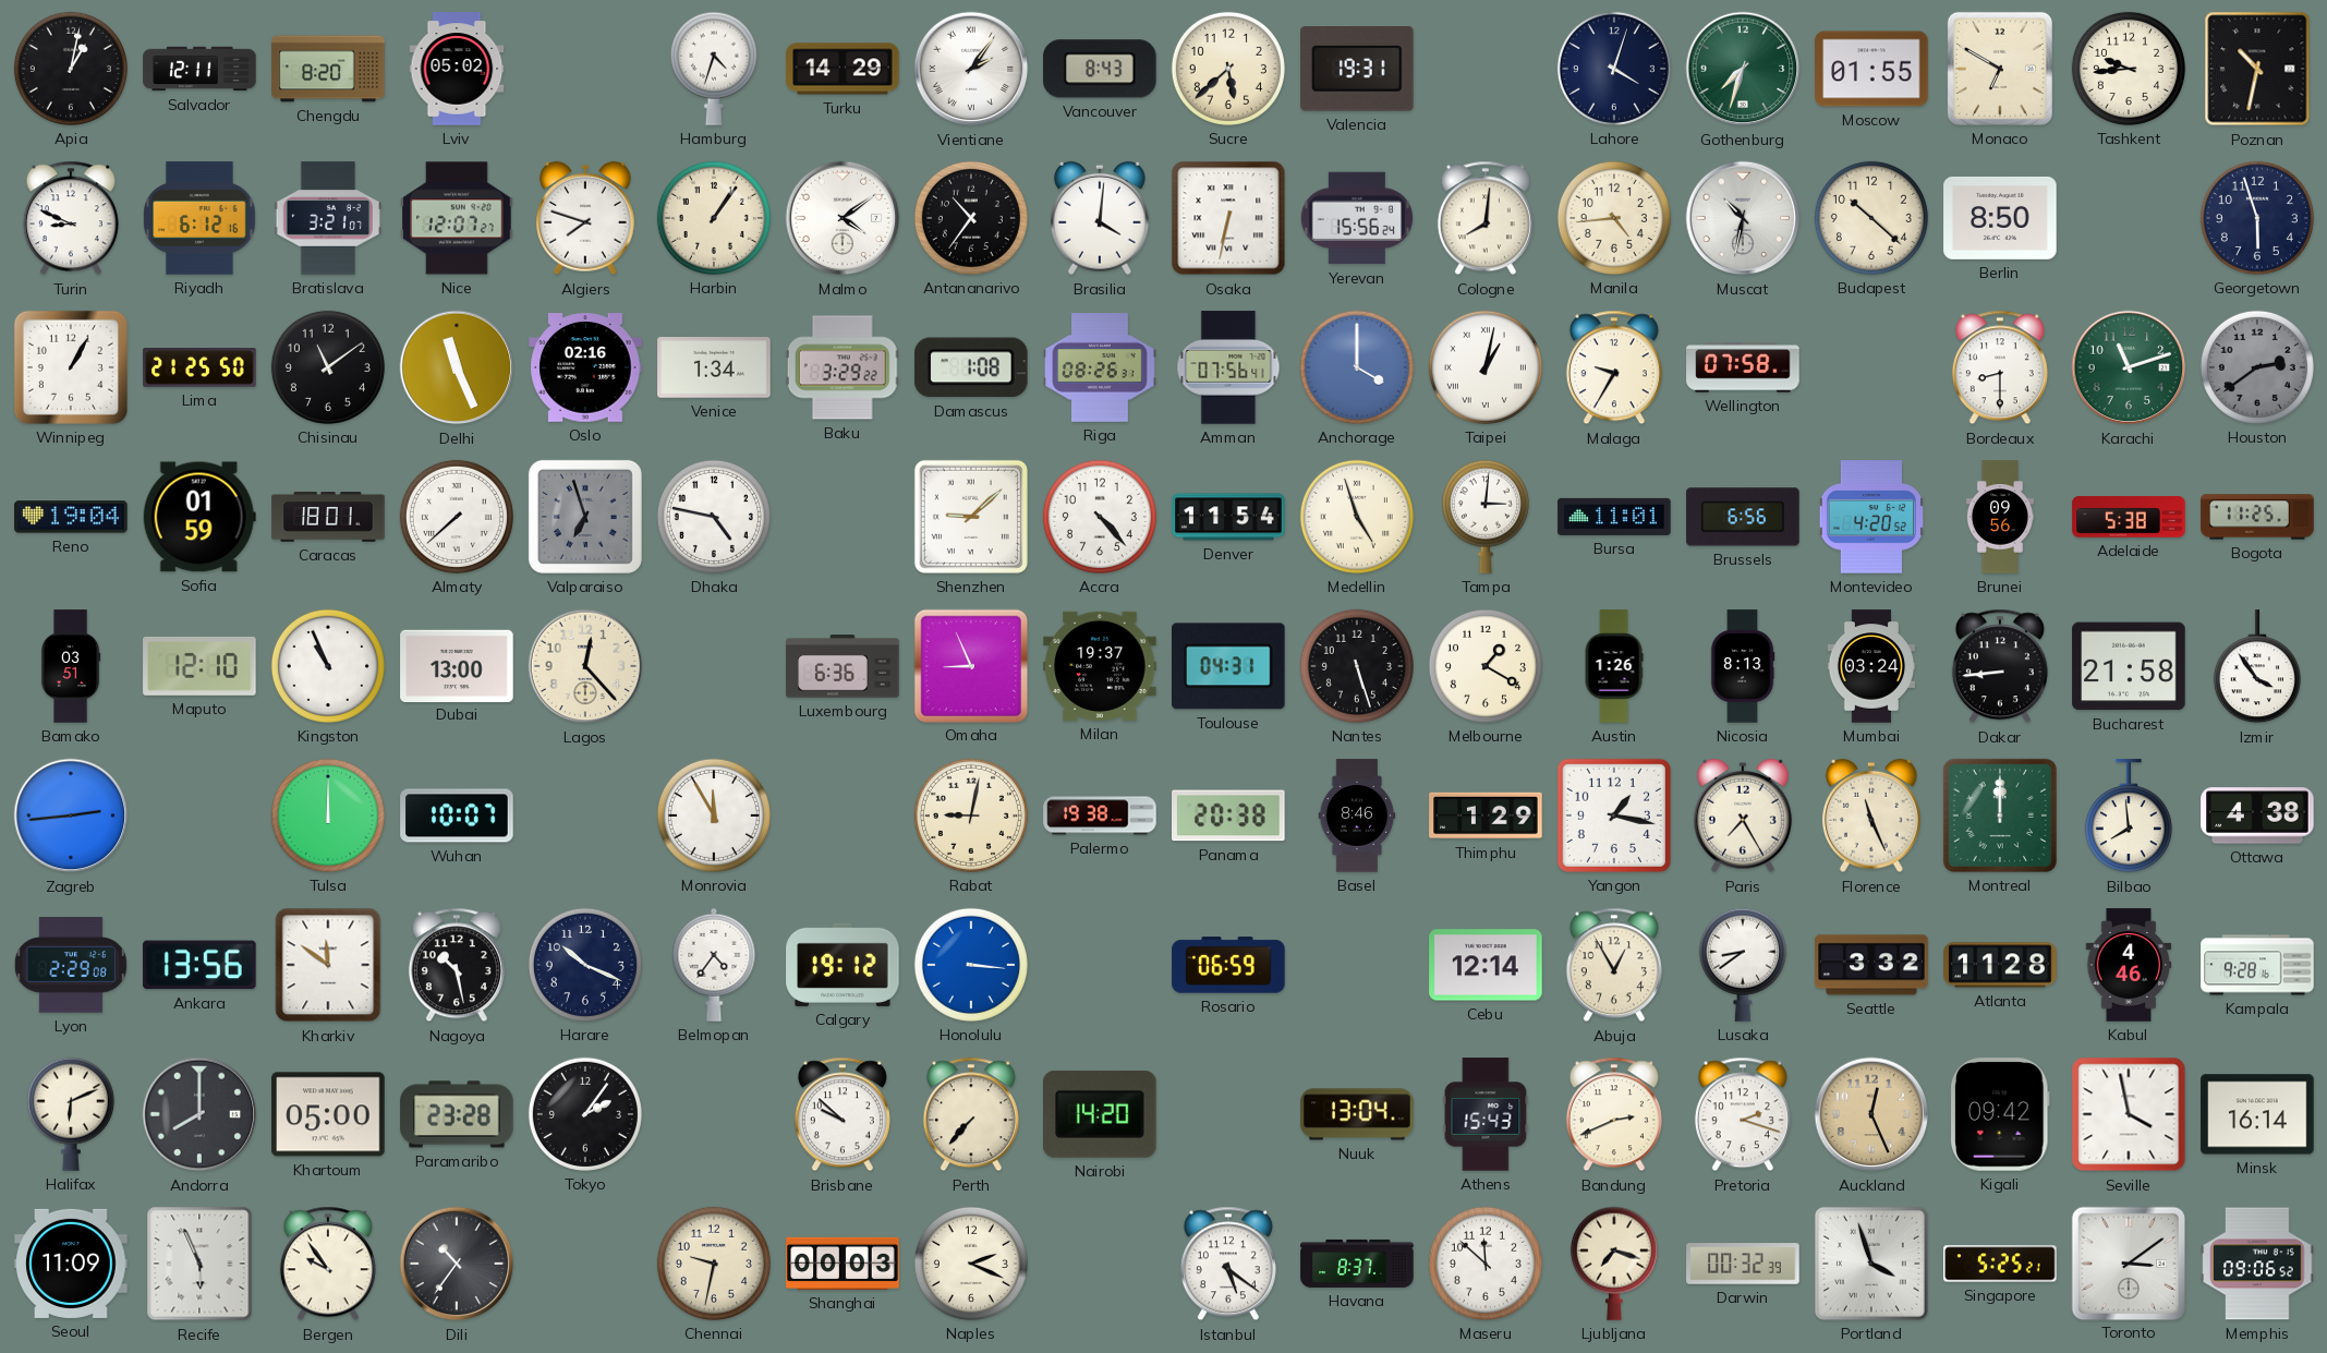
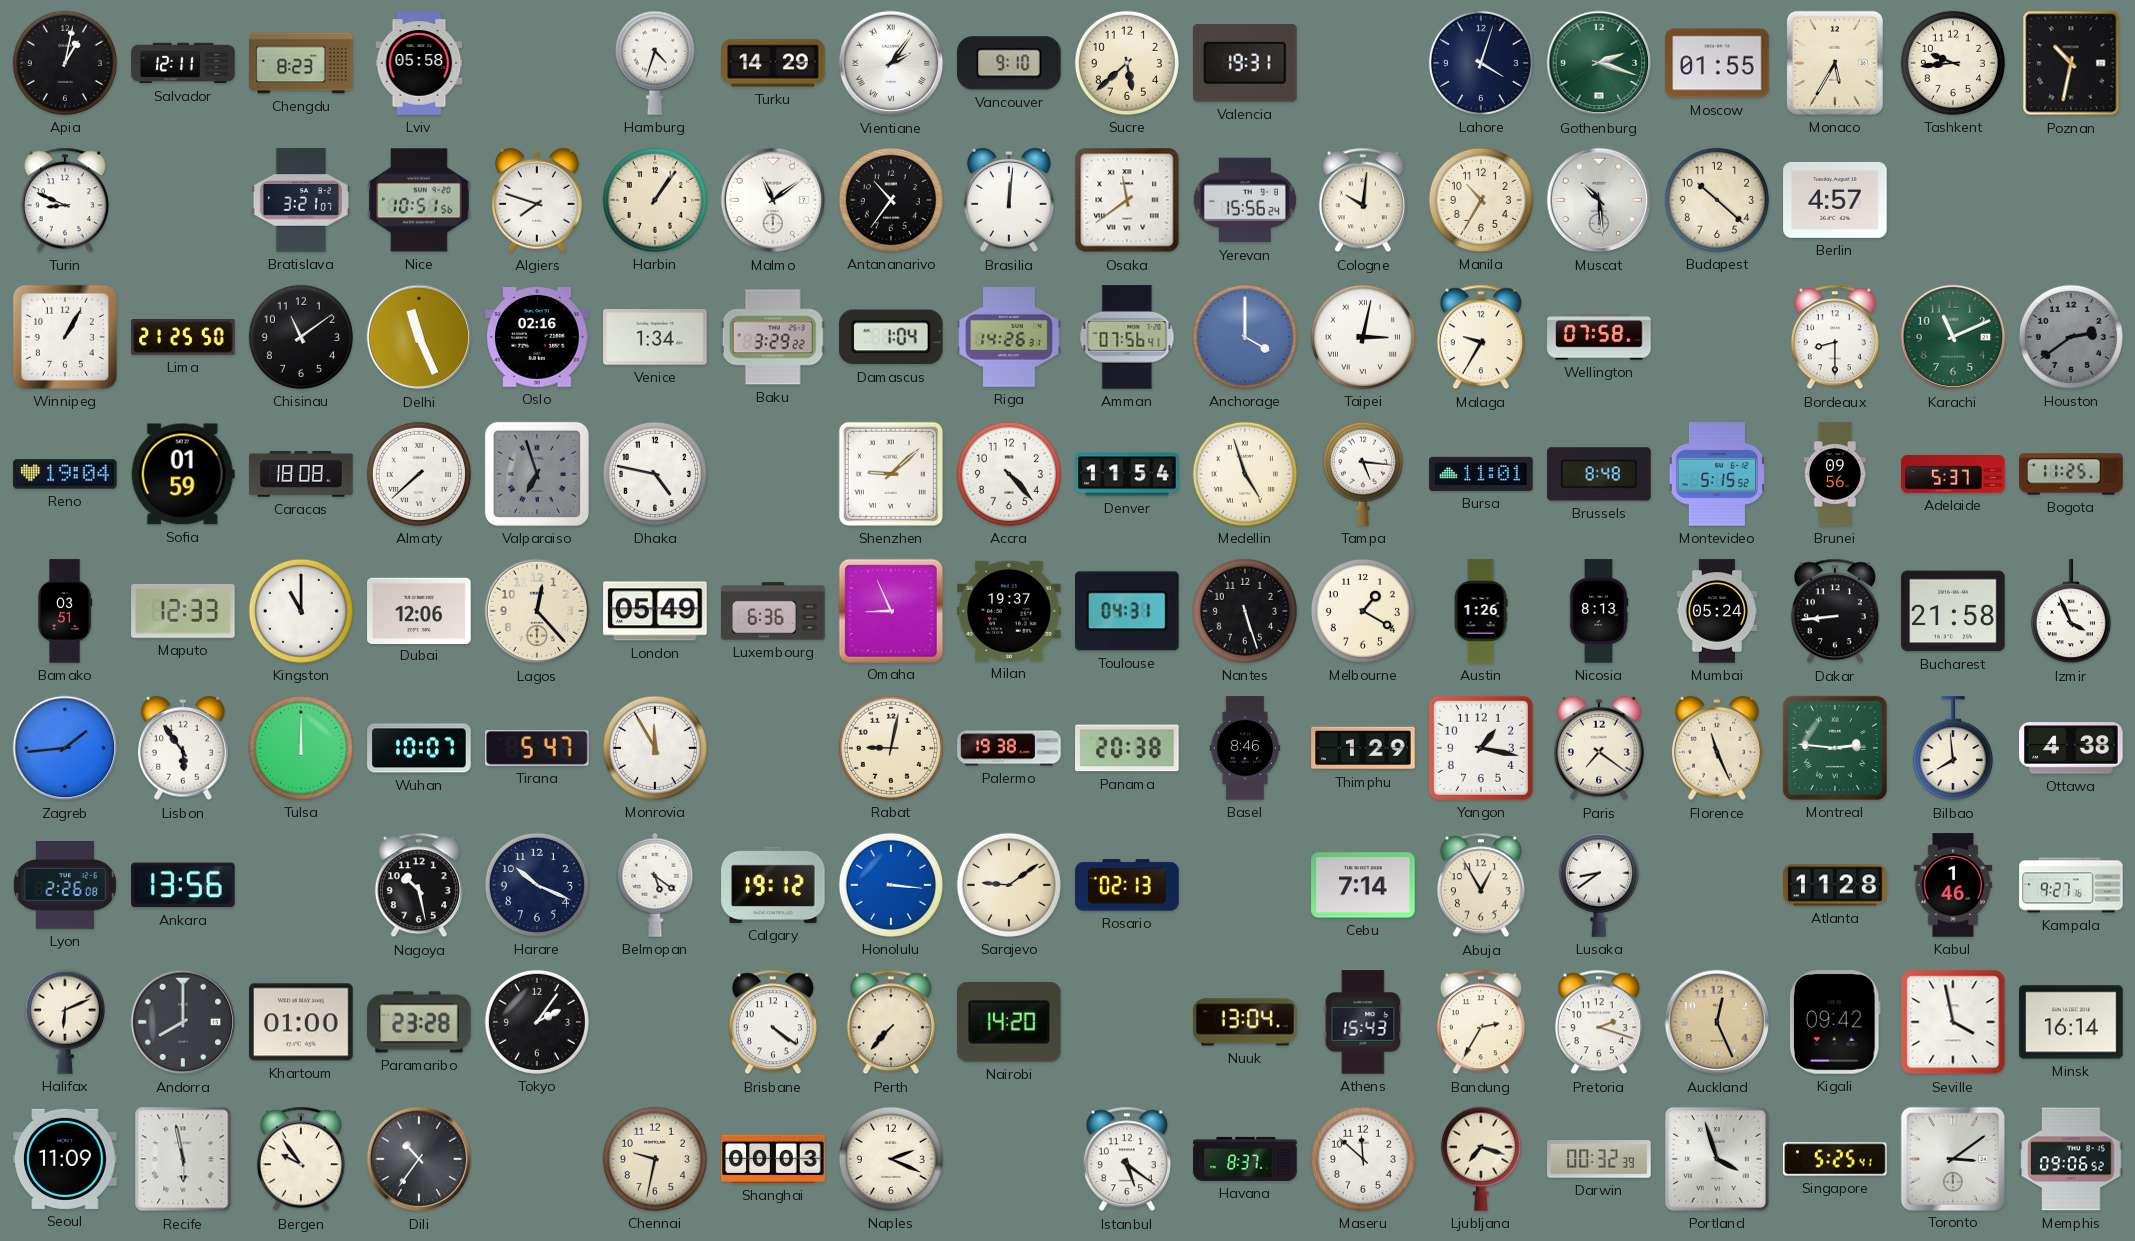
Chengdu: 8:20 -> 8:23 (301, 63)
Lviv: 05:02 -> 05:58 (419, 63)
Vancouver: 8:43 -> 9:10 (1009, 63)
Gothenburg: 7:33 -> 2:18 (1599, 63)
Monaco: 6:50 -> 5:35 (1835, 63)
Riyadh: 6:12 -> none (199, 218)
Nice: 12:07 -> 10:51 (419, 200)
Malmo: 4:09 -> 11:09 (773, 200)
Brasilia: 4:01 -> 12:01 (1009, 200)
Osaka: 6:32 -> 11:39 (1127, 200)
Cologne: 8:01 -> 10:01 (1363, 200)
Manila: 4:44 -> 10:35 (1481, 200)
Muscat: 10:32 -> 10:29 (1599, 200)
Berlin: 8:50 -> 4:57 (1835, 200)
Georgetown: 5:57 -> none (2257, 218)
Damascus: 1:08 -> 1:04 (891, 337)
Riga: 08:26 -> 14:26 (1009, 338)
Taipei: 1:02 -> 3:02 (1363, 337)
Karachi: 11:12 -> 11:11 (1953, 337)
Caracas: 18:01 -> 18:08 (301, 474)
Tampa: 3:01 -> 5:16 (1363, 474)
Brussels: 6:56 -> 8:48 (1599, 474)
Montevideo: 4:20 -> 5:15 (1717, 474)
Adelaide: 5:38 -> 5:37 (1953, 474)
Maputo: 12:10 -> 12:33 (183, 611)
Kingston: 10:56 -> 11:00 (301, 611)
Dubai: 13:00 -> 12:06 (419, 610)
London: none -> 05:49 (655, 611)
Mumbai: 03:24 -> 05:24 (1717, 611)
Izmir: 3:54 -> 3:56 (2071, 612)
Zagreb: 2:44 -> 1:44 (65, 748)
Lisbon: none -> 5:54 (183, 748)
Tirana: none -> 5:47 (537, 748)
Paris: 7:25 -> 7:21 (1599, 748)
Montreal: 12:00 -> 2:46 (1835, 748)
Lyon: 2:29 -> 2:26 (65, 885)
Kharkiv: 11:51 -> none (328, 965)
Belmopan: 4:36 -> 5:21 (655, 885)
Sarajevo: none -> 9:09 (1009, 885)
Rosario: 06:59 -> 02:13 (1127, 885)
Cebu: 12:14 -> 7:14 (1363, 885)
Seattle: 3:32 -> none (1871, 965)
Kabul: 4:46 -> 1:46 (1953, 885)
Kampala: 9:28 -> 9:27 (2071, 885)
Khartoum: 05:00 -> 01:00 (301, 1022)
Brisbane: 9:52 -> 4:21 (773, 1022)
Bandung: 2:41 -> 2:35 (1481, 1022)
Recife: 5:56 -> 5:58 (183, 1159)
Singapore: 5:25:21 -> 5:25:41 (1835, 1159)
